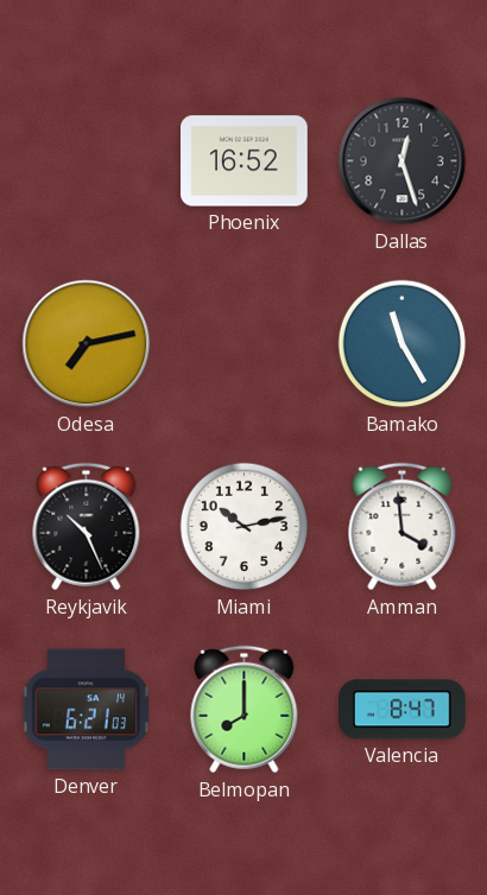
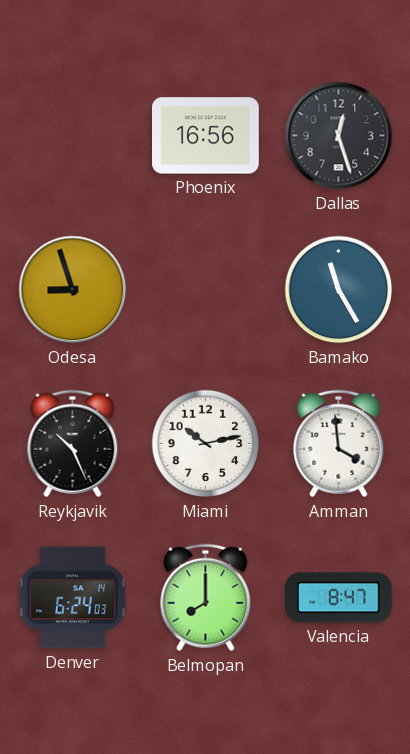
Phoenix: 16:52 -> 16:56 (206, 136)
Odesa: 7:13 -> 8:57 (73, 290)
Denver: 6:21 -> 6:24 (72, 598)
